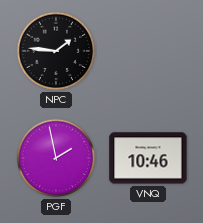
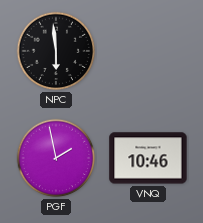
NPC: 1:46 -> 5:59 (56, 51)
